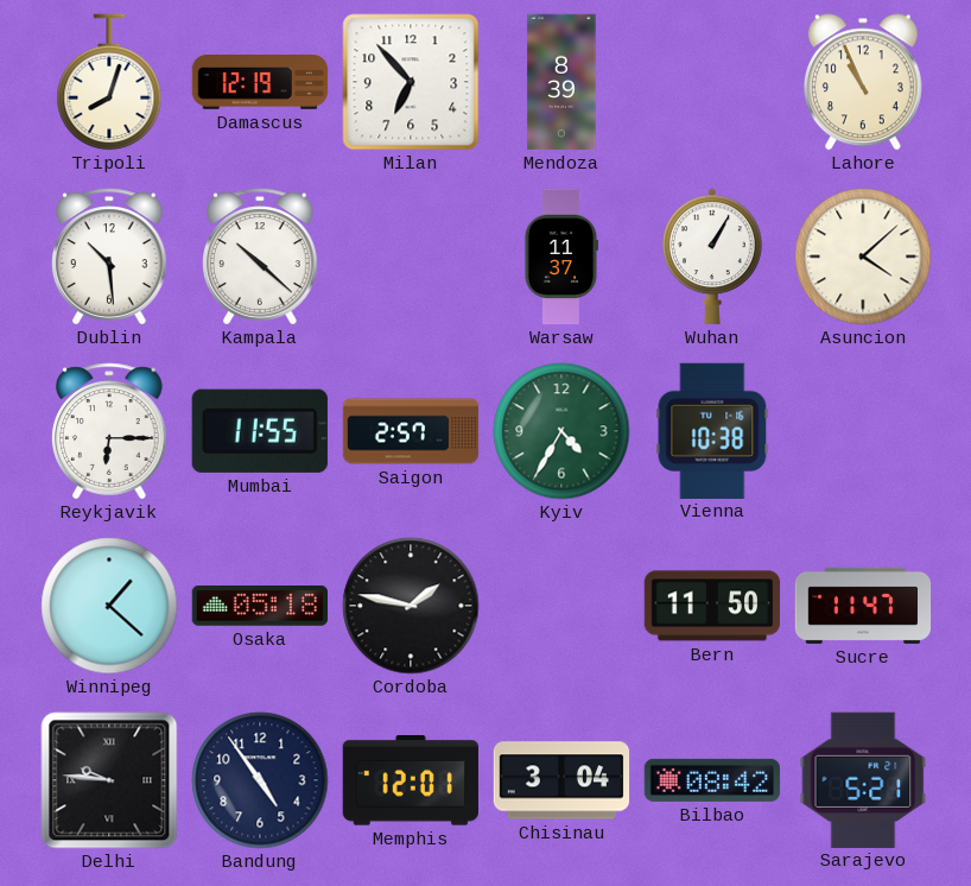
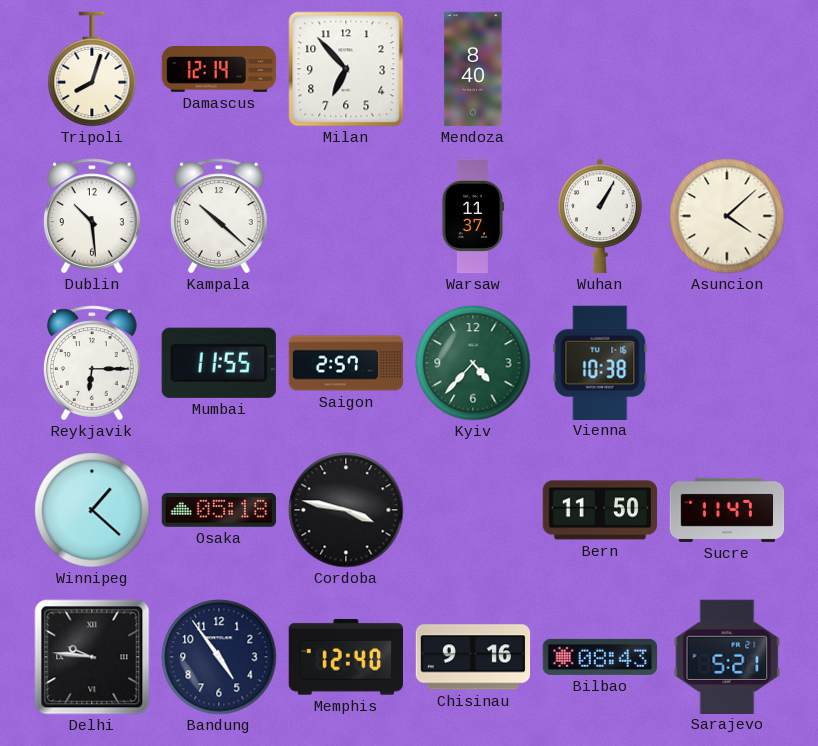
Damascus: 12:19 -> 12:14 (219, 70)
Mendoza: 8:39 -> 8:40 (473, 69)
Lahore: 10:56 -> none (863, 82)
Kyiv: 4:35 -> 4:37 (473, 363)
Cordoba: 1:47 -> 3:47 (346, 510)
Memphis: 12:01 -> 12:40 (346, 658)
Chisinau: 3:04 -> 9:16 (473, 657)
Bilbao: 08:42 -> 08:43 (600, 657)
